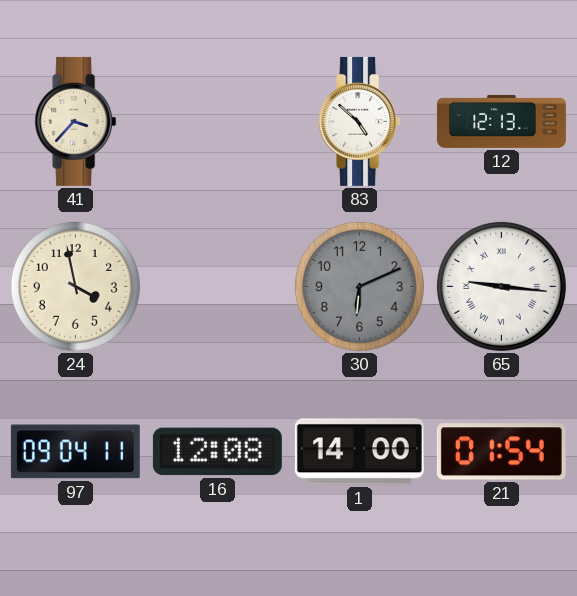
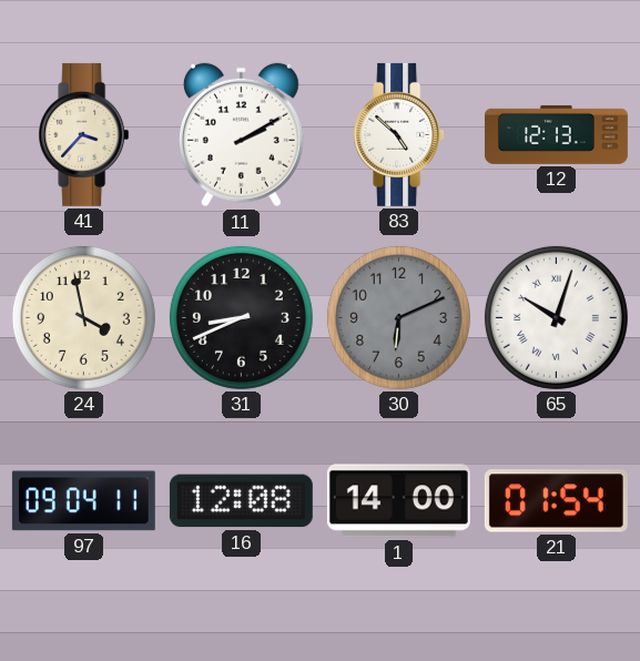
11: none -> 2:10 (241, 135)
31: none -> 8:41 (241, 317)
65: 9:16 -> 10:03 (556, 317)
